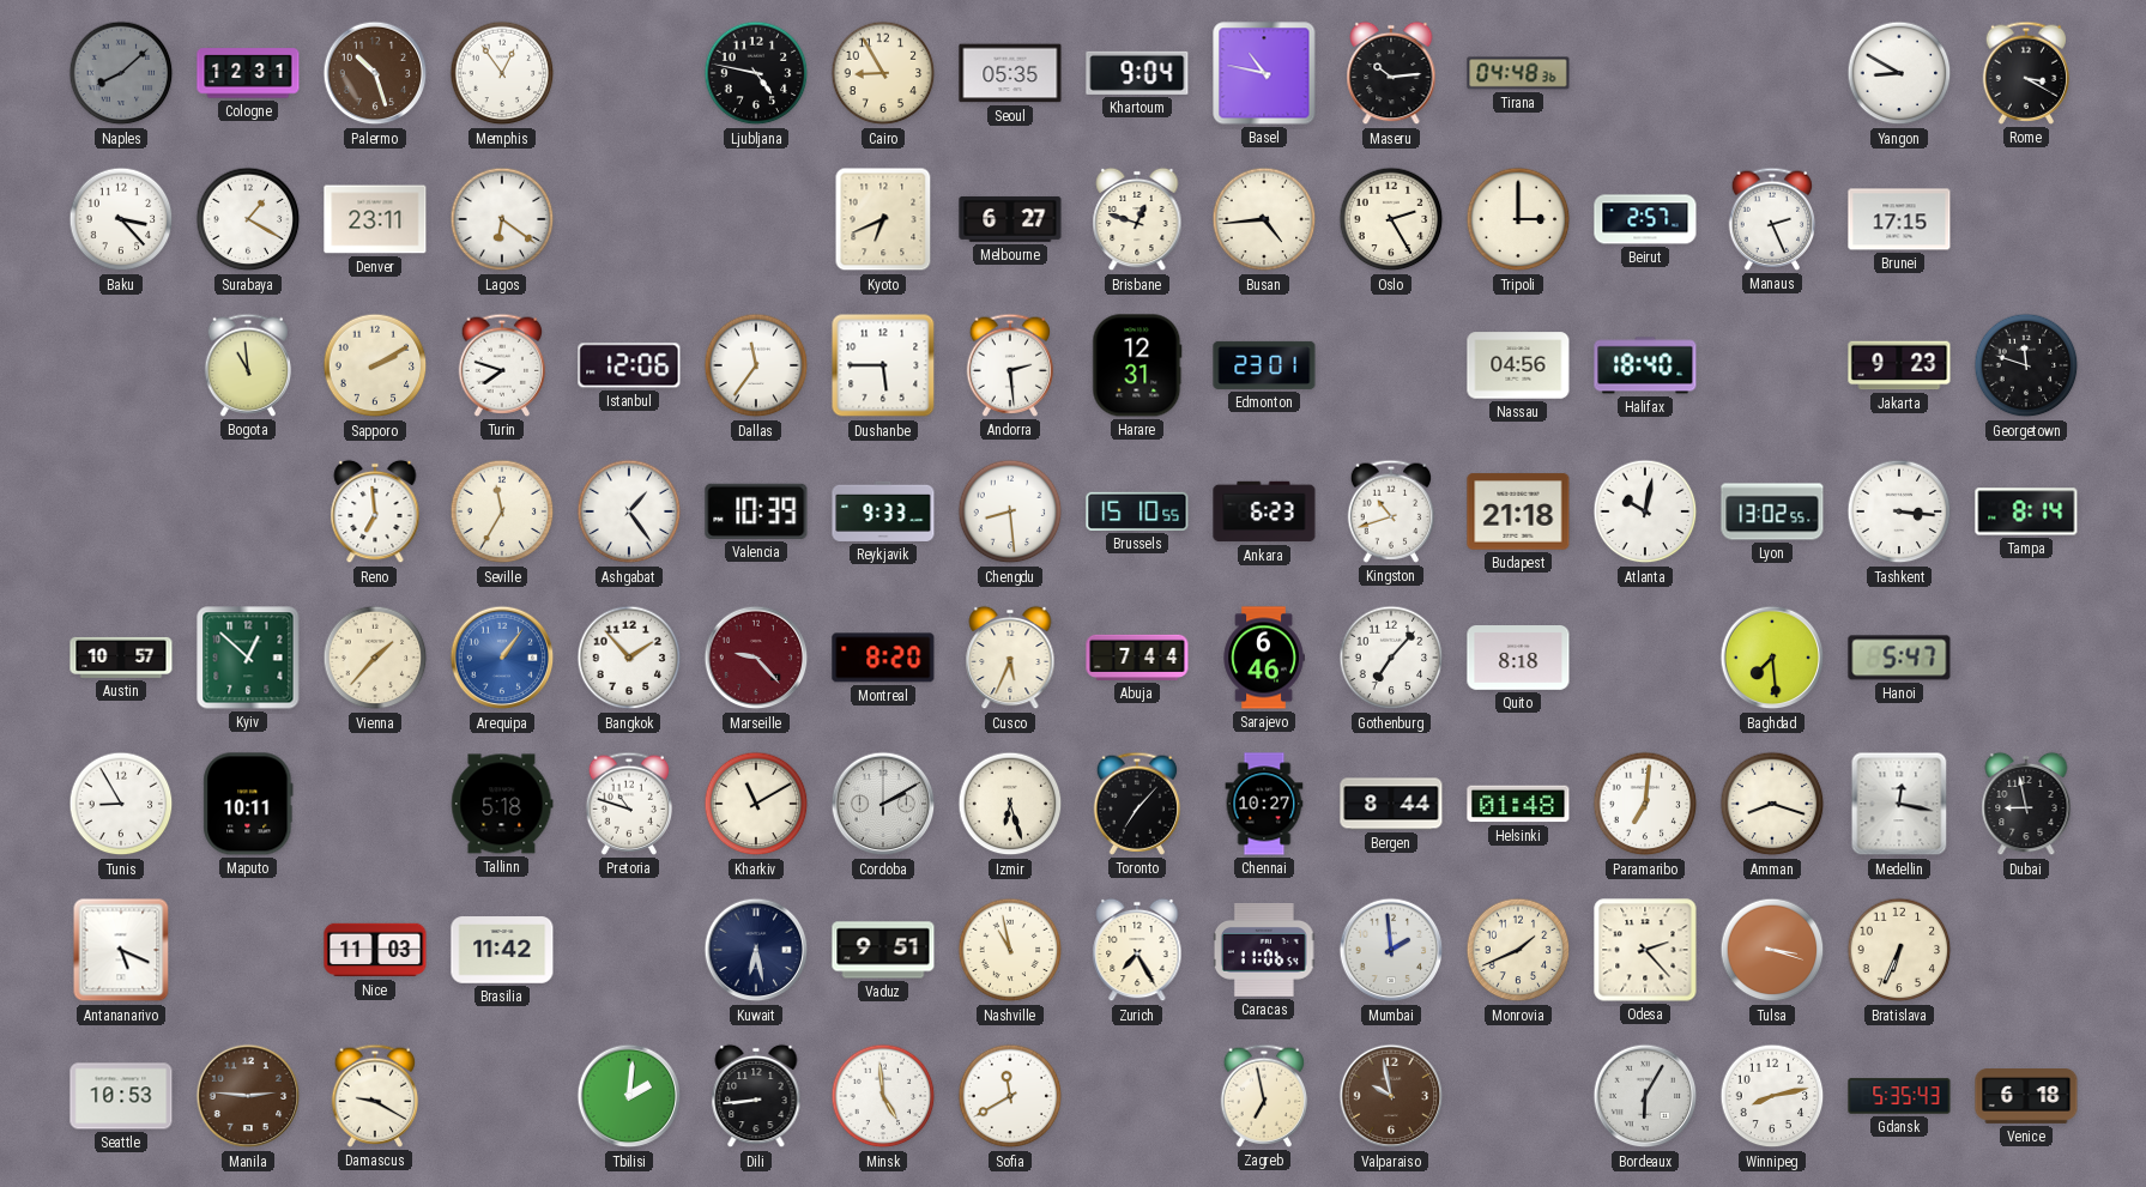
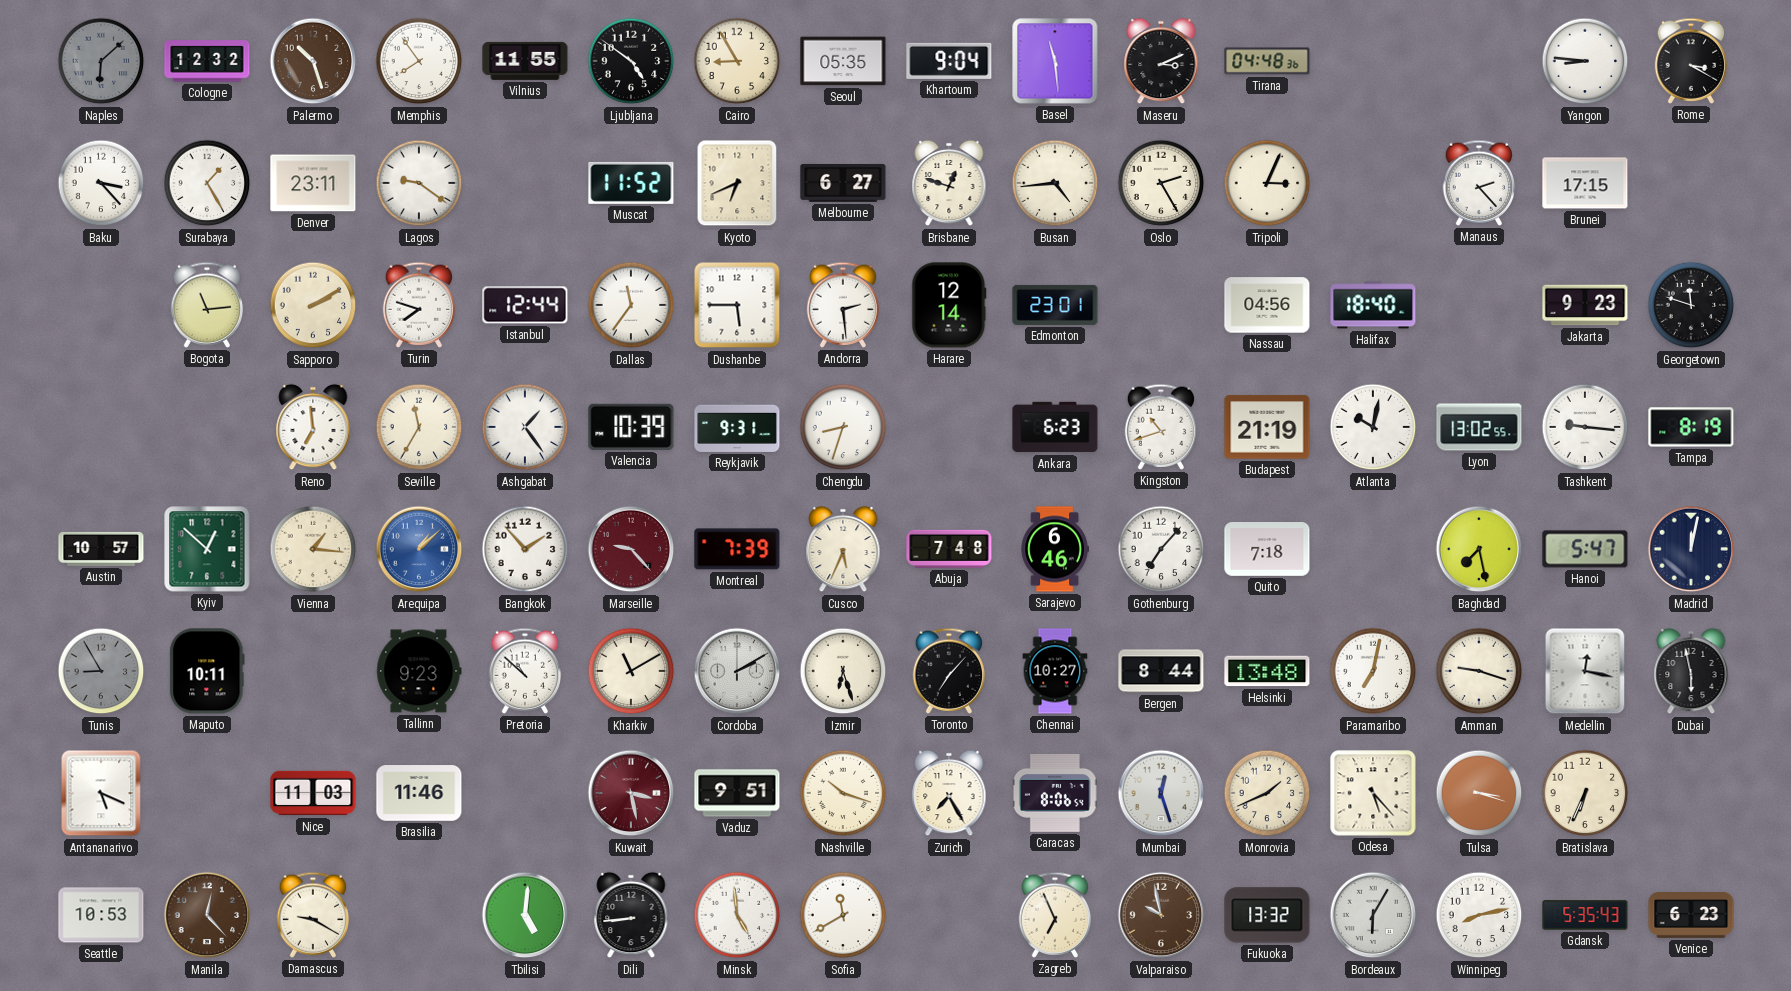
Naples: 8:08 -> 6:08 (101, 61)
Cologne: 12:31 -> 12:32 (207, 61)
Memphis: 12:54 -> 7:54 (419, 61)
Vilnius: none -> 11:55 (525, 61)
Ljubljana: 4:47 -> 4:51 (631, 61)
Basel: 10:47 -> 11:29 (1055, 61)
Maseru: 10:14 -> 3:11 (1161, 61)
Yangon: 8:50 -> 8:46 (1585, 61)
Surabaya: 1:20 -> 1:25 (207, 183)
Lagos: 6:21 -> 9:21 (419, 183)
Muscat: none -> 11:52 (631, 183)
Tripoli: 3:00 -> 3:04 (1267, 183)
Beirut: 2:57 -> none (1645, 219)
Manaus: 2:26 -> 2:23 (1479, 183)
Bogota: 10:59 -> 11:14 (207, 305)
Istanbul: 12:06 -> 12:44 (525, 305)
Harare: 12:31 -> 12:14 (949, 305)
Reykjavik: 9:33 -> 9:31 (737, 427)
Chengdu: 8:29 -> 8:33 (843, 427)
Brussels: 15:10 -> none (1137, 511)
Budapest: 21:18 -> 21:19 (1267, 427)
Tashkent: 3:16 -> 9:16 (1585, 427)
Tampa: 8:14 -> 8:19 (1691, 427)
Vienna: 1:37 -> 1:16 (313, 549)
Arequipa: 1:06 -> 1:08 (419, 549)
Montreal: 8:20 -> 7:39 (737, 549)
Abuja: 7:44 -> 7:48 (949, 549)
Quito: 8:18 -> 7:18 (1267, 550)
Baghdad: 7:29 -> 7:28 (1479, 549)
Madrid: none -> 12:02 (1691, 549)
Tunis dial: white -> grey (101, 671)
Tallinn: 5:18 -> 9:23 (419, 671)
Pretoria: 10:48 -> 10:52 (525, 671)
Helsinki: 01:48 -> 13:48 (1267, 671)
Paramaribo: 7:01 -> 7:02 (1373, 671)
Amman: 8:18 -> 9:18 (1479, 671)
Dubai: 8:58 -> 5:58 (1691, 671)
Brasilia: 11:42 -> 11:46 (419, 793)
Kuwait: 6:28 -> 3:28 (631, 793)
Kuwait dial: navy -> burgundy (631, 793)
Nashville: 10:58 -> 10:18 (843, 793)
Caracas: 11:06 -> 8:06 (1055, 793)
Mumbai: 1:59 -> 12:27 (1161, 793)
Odesa: 2:23 -> 5:23 (1373, 793)
Manila: 2:46 -> 12:23 (207, 915)
Tbilisi: 2:01 -> 5:01 (525, 915)
Zagreb: 6:58 -> 6:56 (1055, 915)
Fukuoka: none -> 13:32 (1267, 915)
Venice: 6:18 -> 6:23 (1691, 916)
